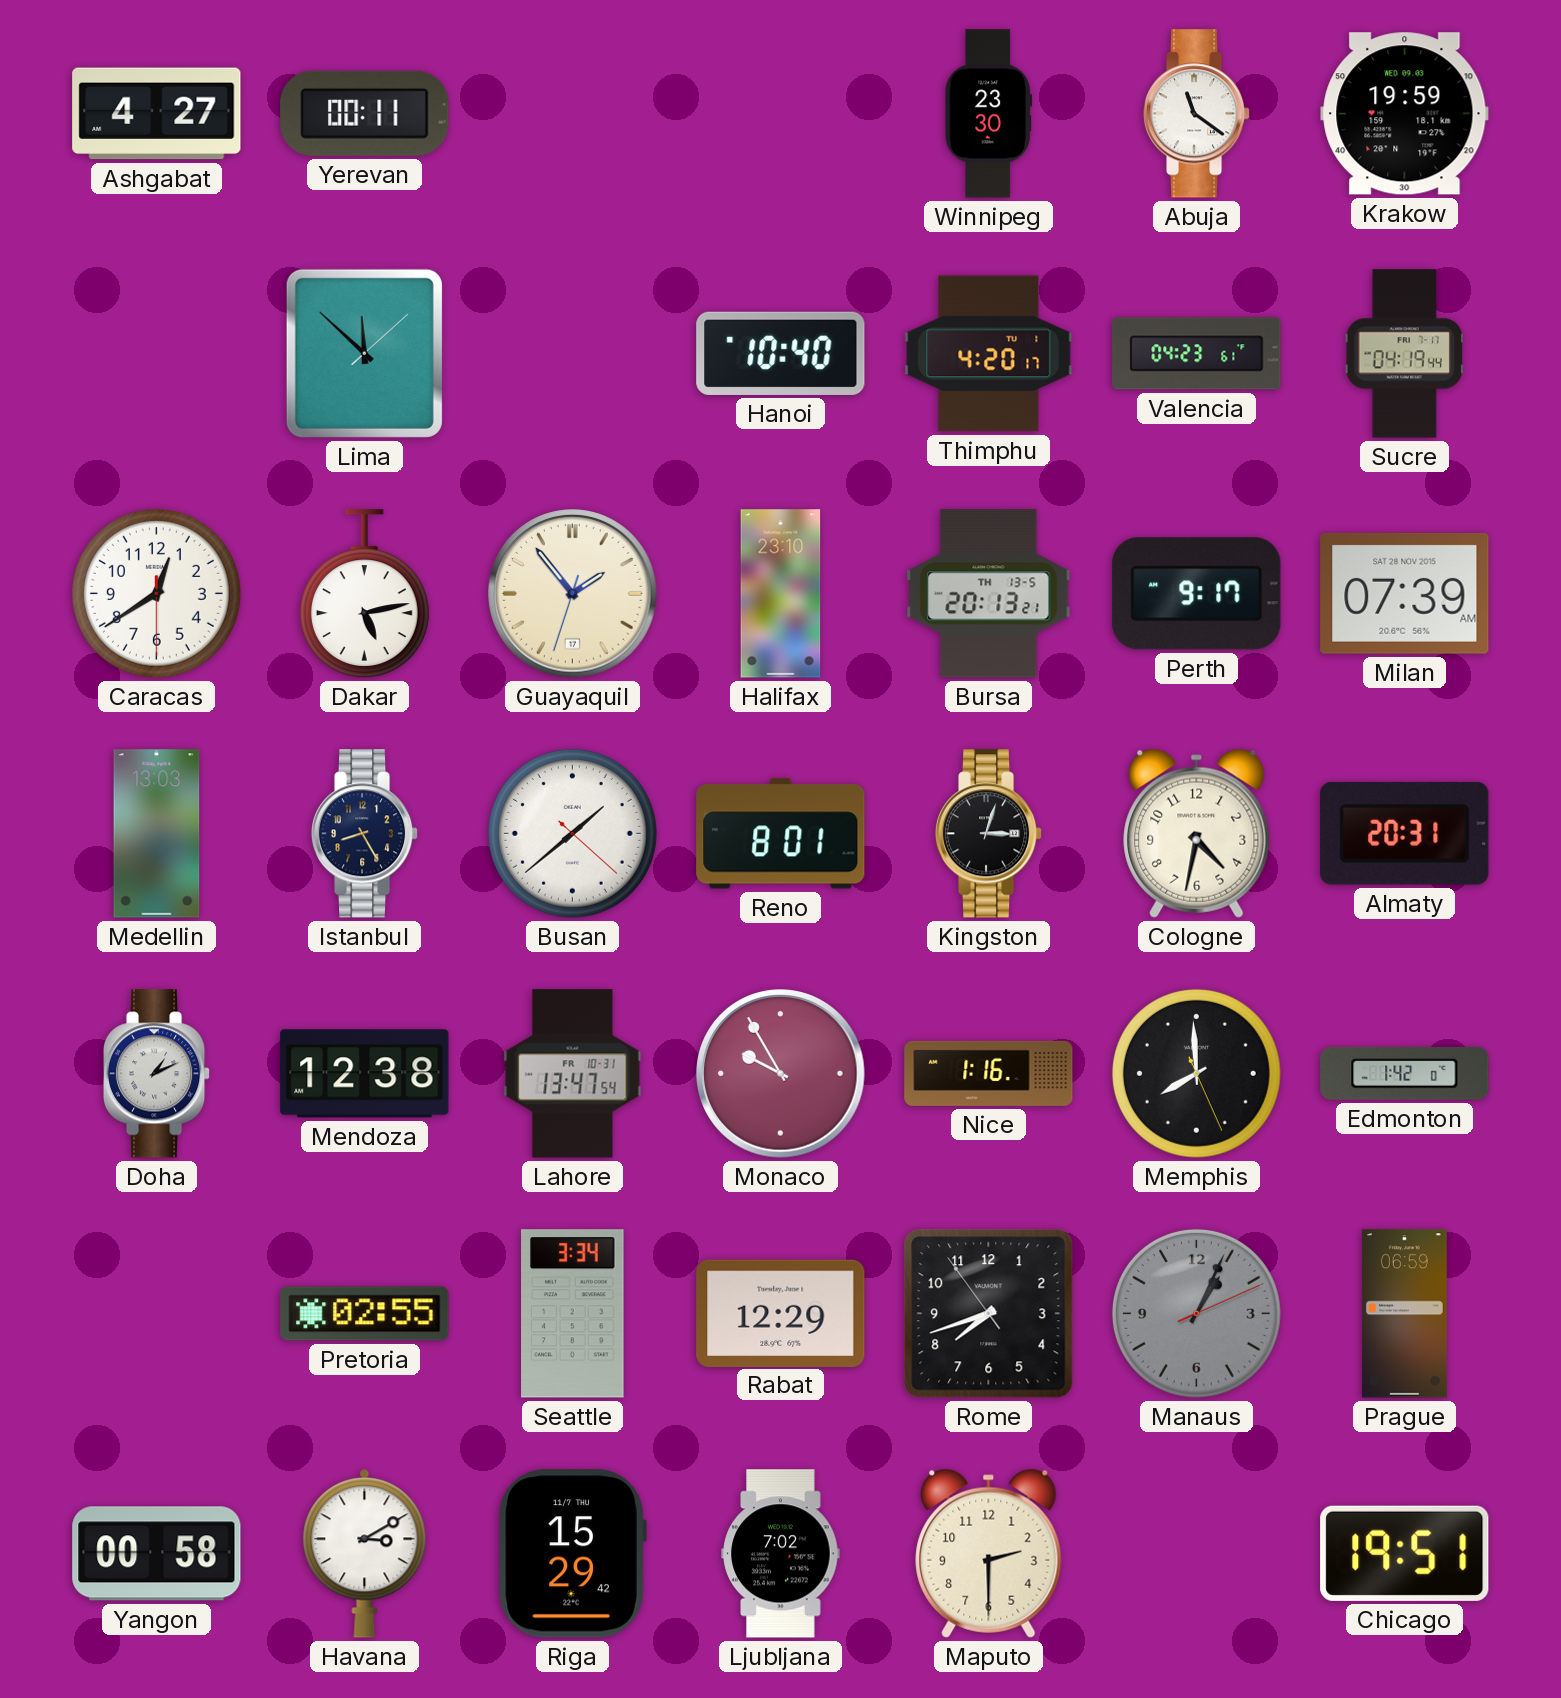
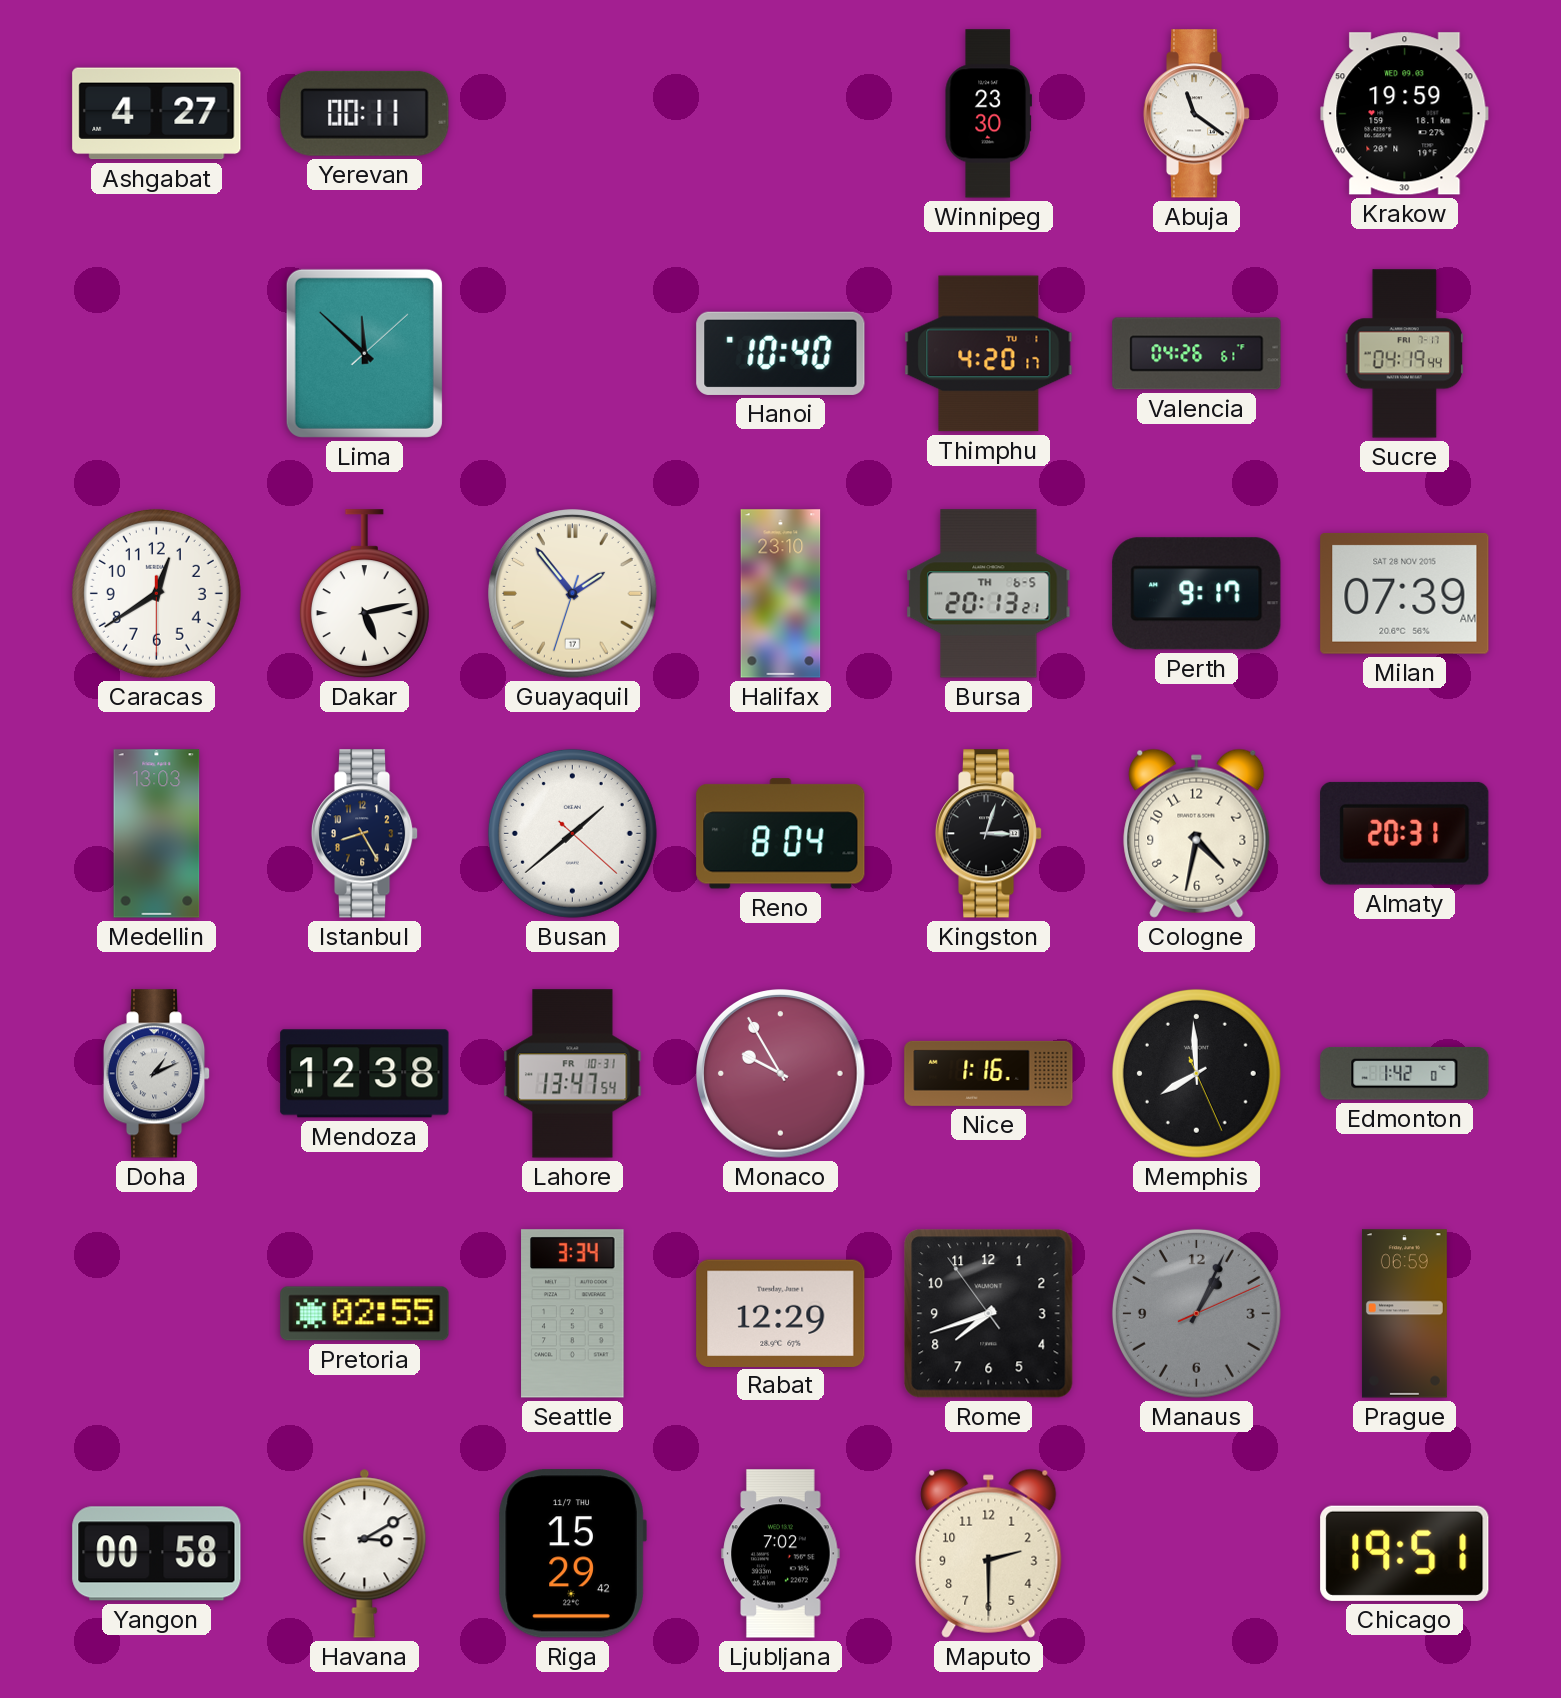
Valencia: 04:23 -> 04:26 (1197, 354)
Bursa date: TH 13-5 -> TH 6-5 (989, 594)
Reno: 8:01 -> 8:04 (781, 834)
